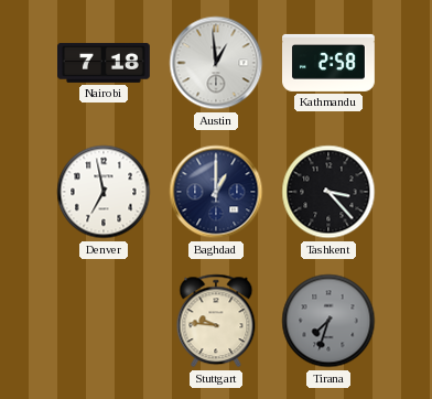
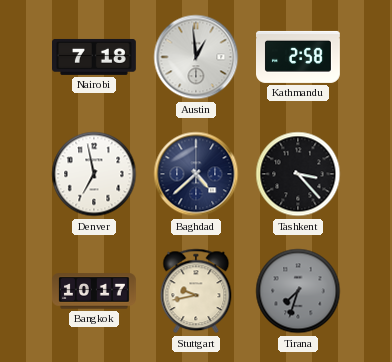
Baghdad: 1:00 -> 4:38 (196, 174)
Bangkok: none -> 10:17 (94, 291)
Stuttgart: 9:46 -> 9:43 (196, 291)
